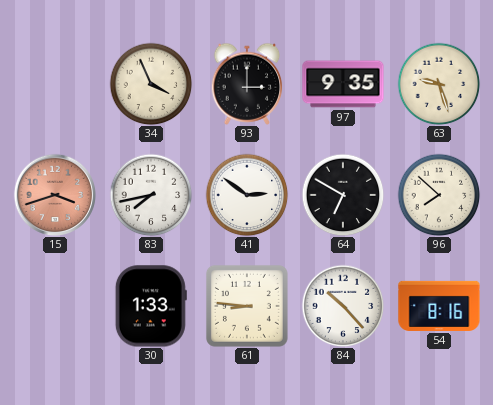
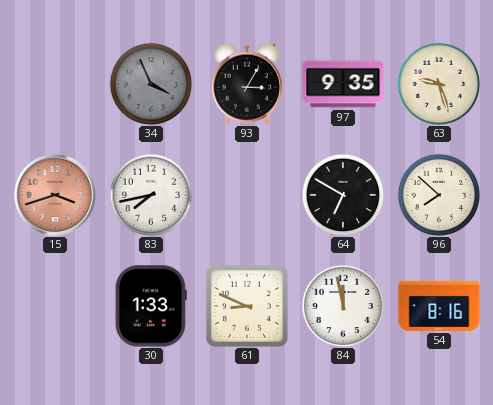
34 dial: cream -> grey (151, 84)
93: 3:00 -> 3:05 (247, 84)
41: 2:51 -> none (247, 195)
61: 8:46 -> 8:49 (247, 306)
84: 10:23 -> 11:58 (343, 306)
